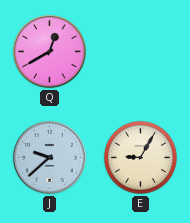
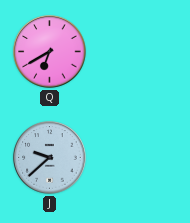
Q: 12:40 -> 6:40 (50, 52)
E: 9:05 -> none (140, 157)
